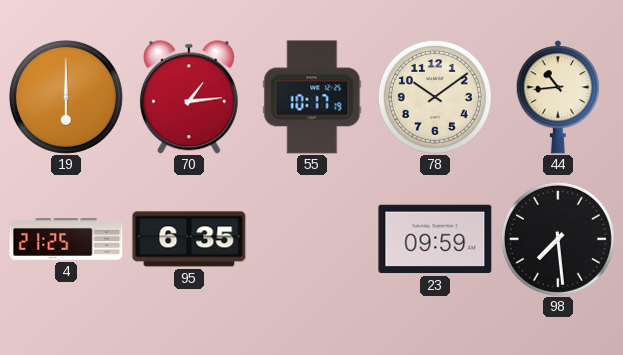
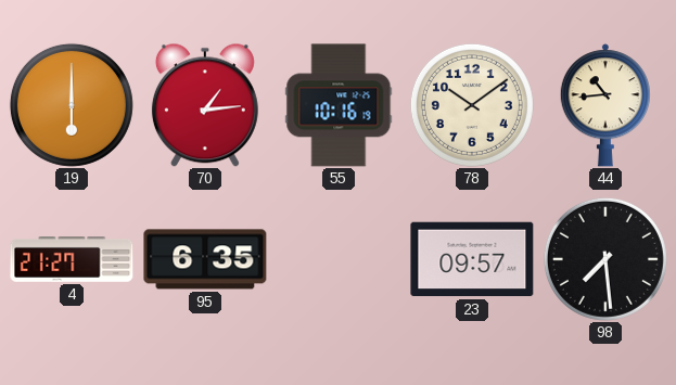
55: 10:17 -> 10:16 (339, 105)
4: 21:25 -> 21:27 (72, 260)
23: 09:59 -> 09:57 (472, 259)
